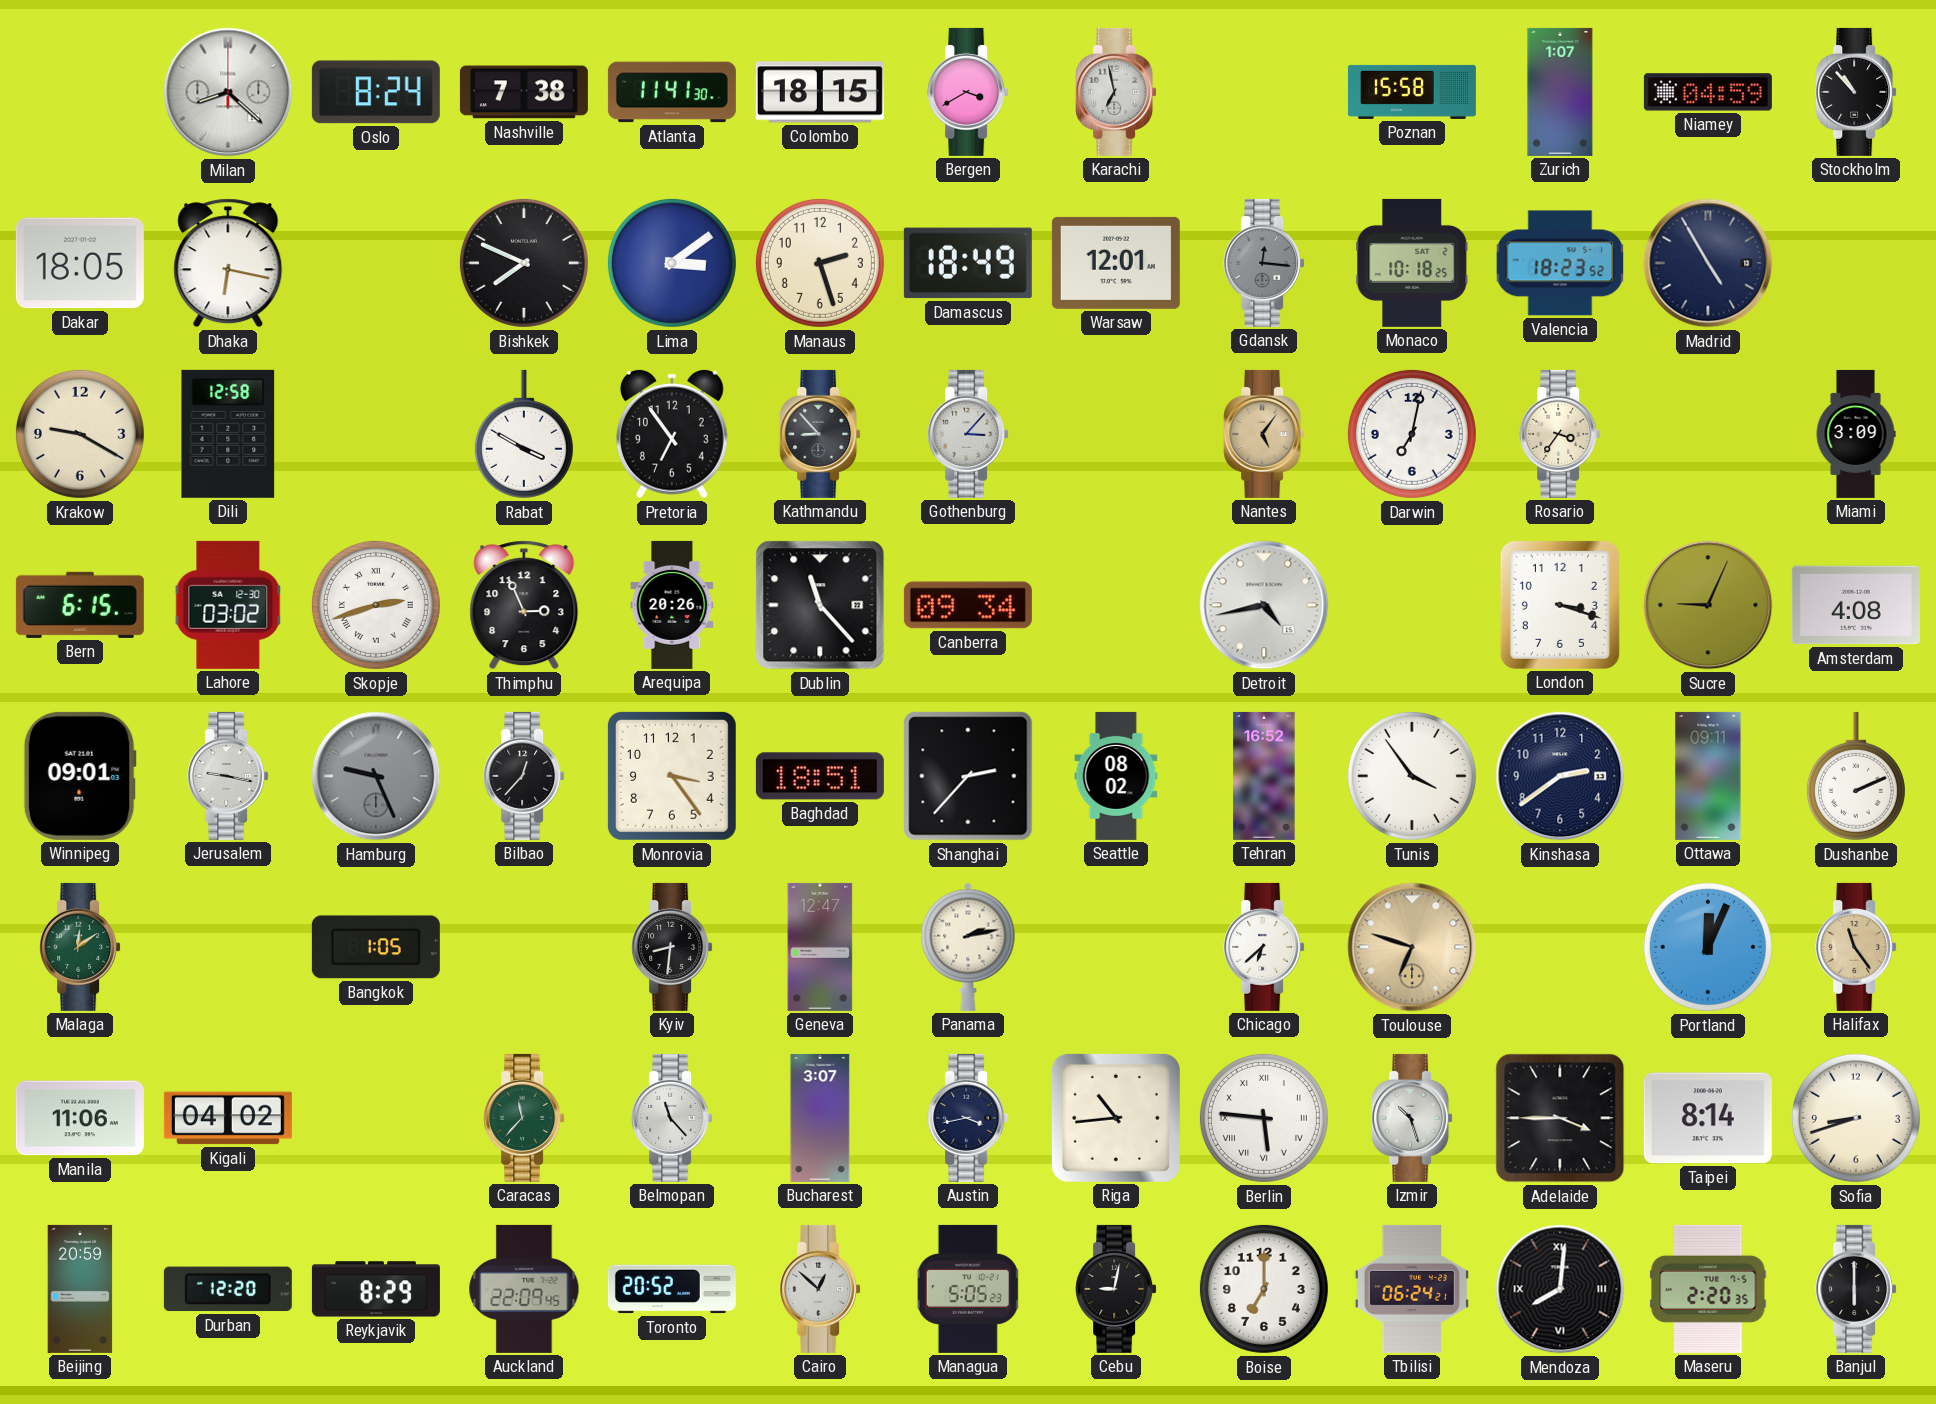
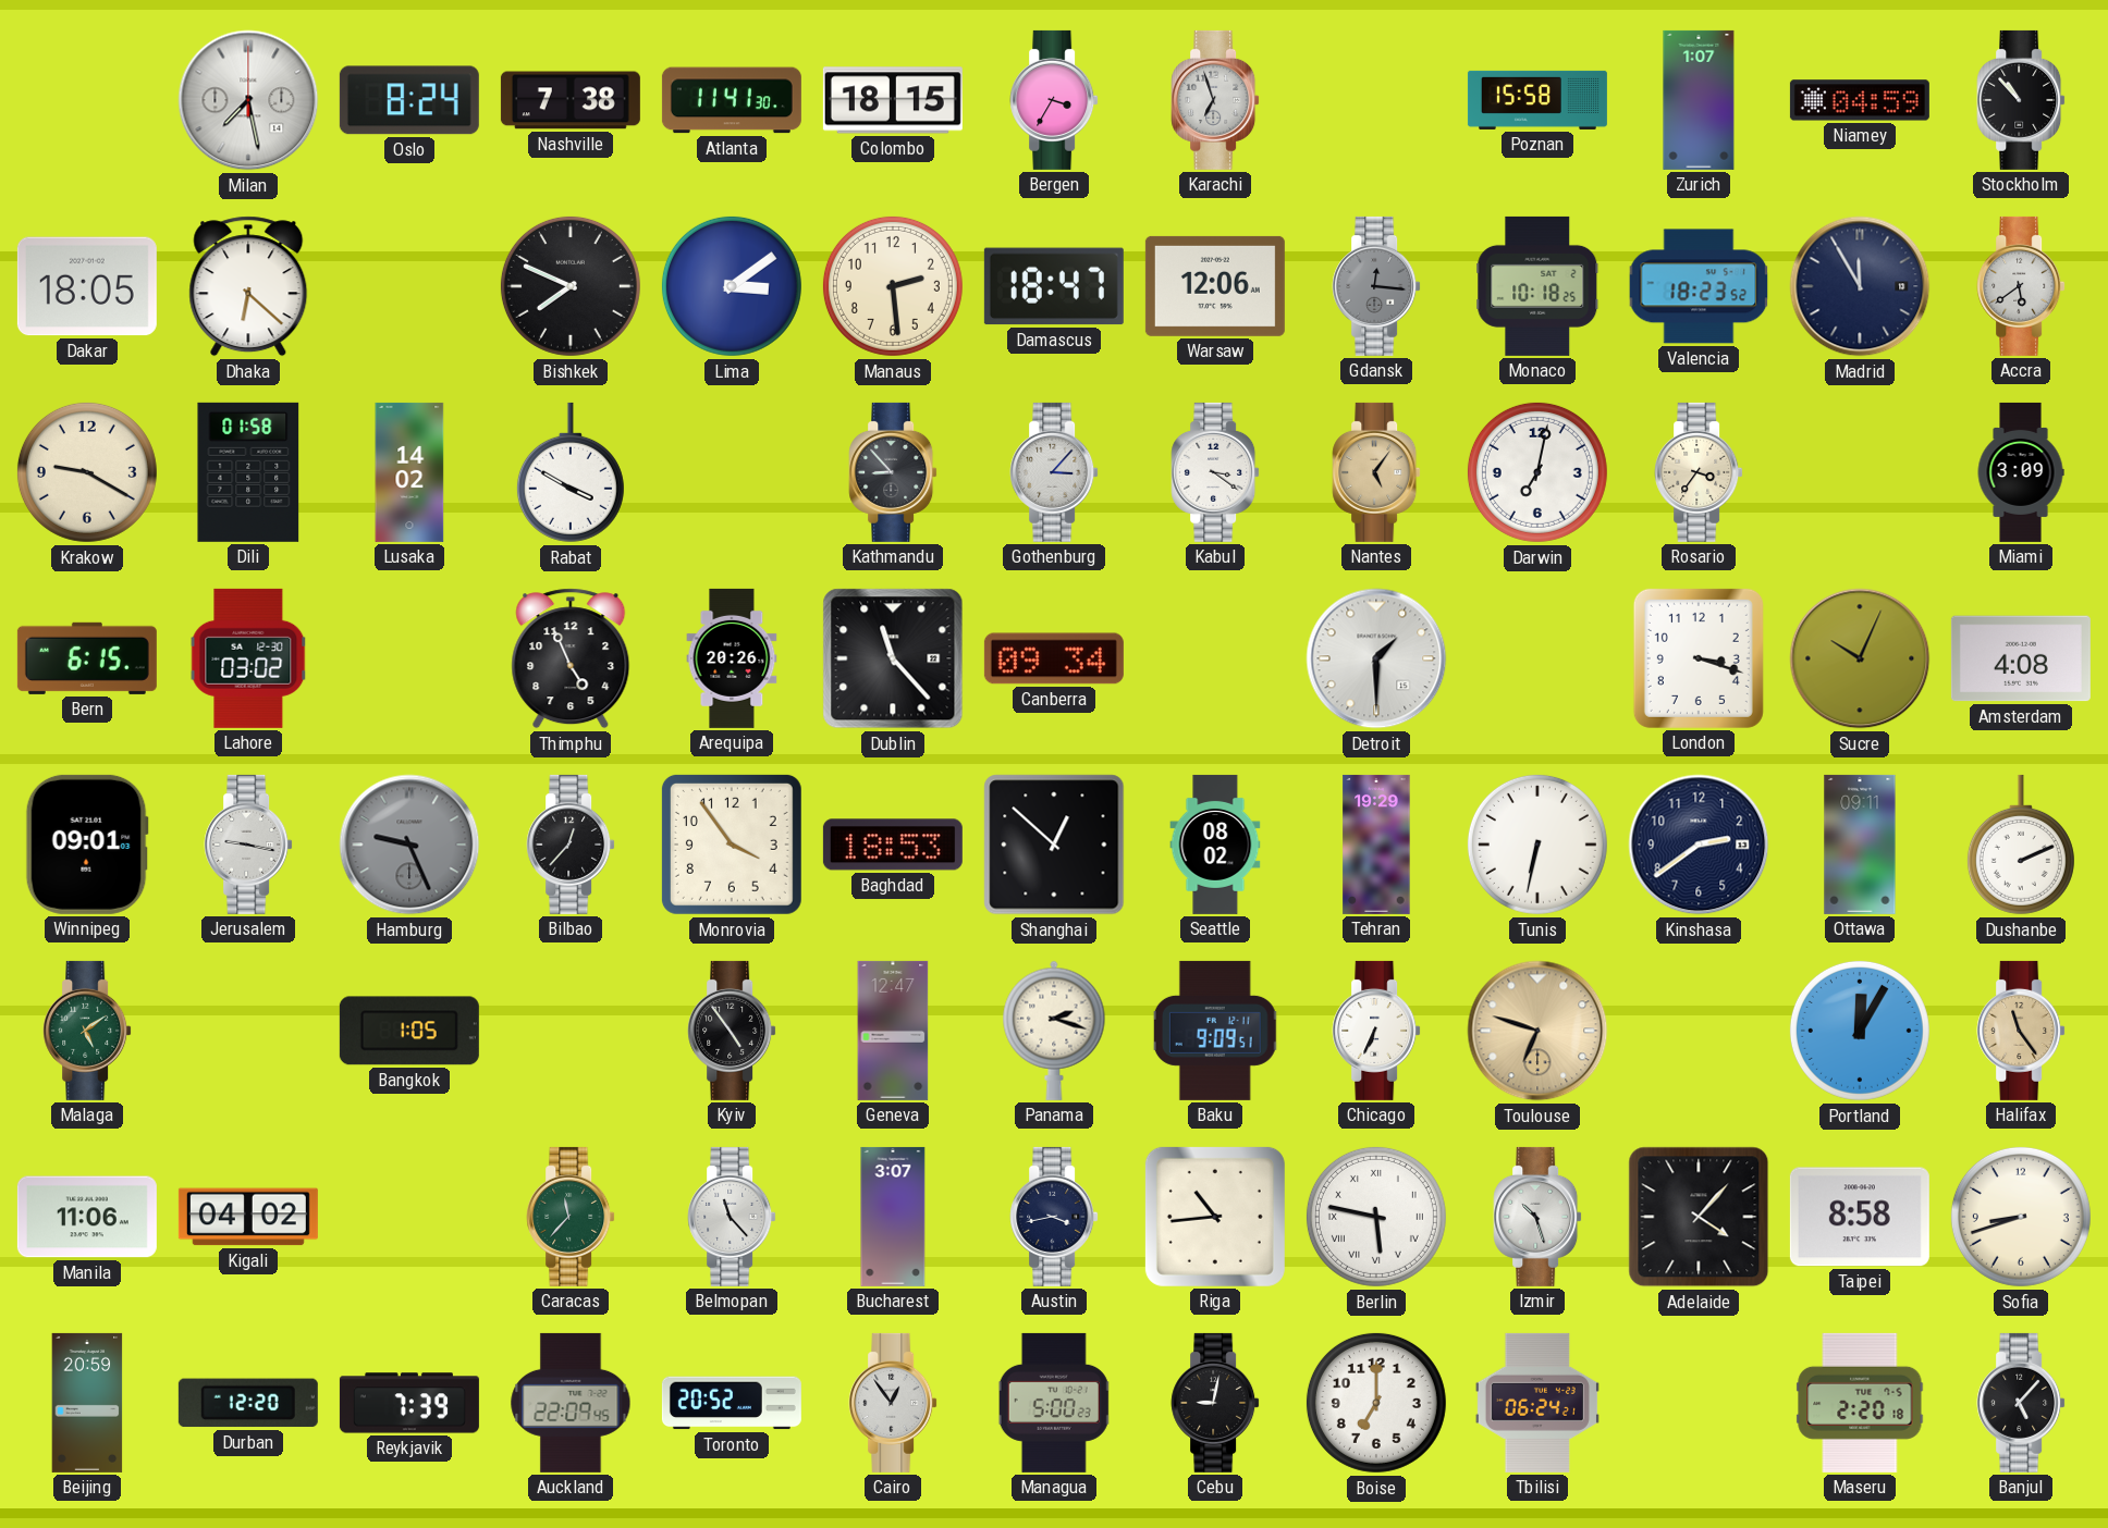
Milan: 8:22 -> 7:28 (248, 100)
Bergen: 3:40 -> 3:35 (1054, 100)
Karachi: 6:58 -> 6:57 (1215, 100)
Dhaka: 6:17 -> 6:22 (248, 286)
Manaus: 2:27 -> 2:29 (893, 286)
Damascus: 18:49 -> 18:47 (1054, 286)
Warsaw: 12:01 -> 12:06 (1215, 286)
Madrid: 4:55 -> 11:55 (1860, 286)
Accra: none -> 5:39 (2021, 286)
Dili: 12:58 -> 01:58 (248, 472)
Lusaka: none -> 14:02 (409, 472)
Pretoria: 6:54 -> none (673, 434)
Kabul: none -> 3:21 (1215, 472)
Skopje: 2:42 -> none (376, 605)
Thimphu: 2:56 -> 4:56 (571, 658)
Detroit: 4:43 -> 1:30 (1376, 658)
Sucre: 9:04 -> 10:04 (1860, 658)
Monrovia: 3:24 -> 3:54 (732, 845)
Baghdad: 18:51 -> 18:53 (893, 845)
Shanghai: 2:37 -> 12:52 (1054, 845)
Tehran: 16:52 -> 19:29 (1376, 845)
Tunis: 3:54 -> 6:32 (1537, 845)
Malaga: 12:09 -> 5:09 (87, 1031)
Kyiv: 8:31 -> 4:54 (732, 1031)
Panama: 2:13 -> 2:18 (1054, 1031)
Baku: none -> 9:09 (1215, 1031)
Chicago: 6:38 -> 6:34 (1376, 1031)
Portland: 12:04 -> 12:05 (1860, 1031)
Berlin: 5:46 -> 5:47 (1376, 1217)
Adelaide: 3:45 -> 4:07 (1699, 1217)
Taipei: 8:14 -> 8:58 (1860, 1217)
Reykjavik: 8:29 -> 7:39 (409, 1403)
Cairo: 12:52 -> 12:54 (893, 1403)
Managua: 5:05 -> 5:00 (1054, 1403)
Mendoza: 8:01 -> none (1560, 1289)
Maseru: 2:20:35 -> 2:20:18 (1860, 1403)
Banjul: 6:00 -> 5:07 (2021, 1403)
